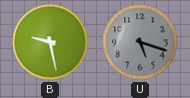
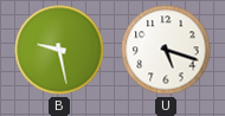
U dial: grey -> white (166, 50)
